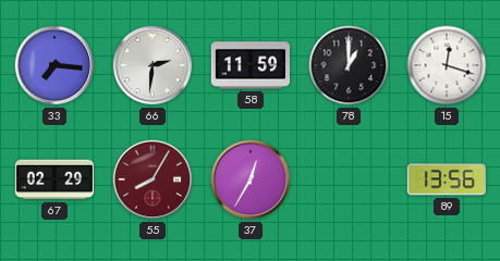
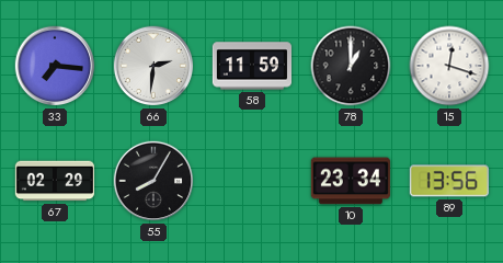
55 dial: burgundy -> black (153, 181)
37: 12:35 -> none (251, 179)
10: none -> 23:34 (351, 181)
